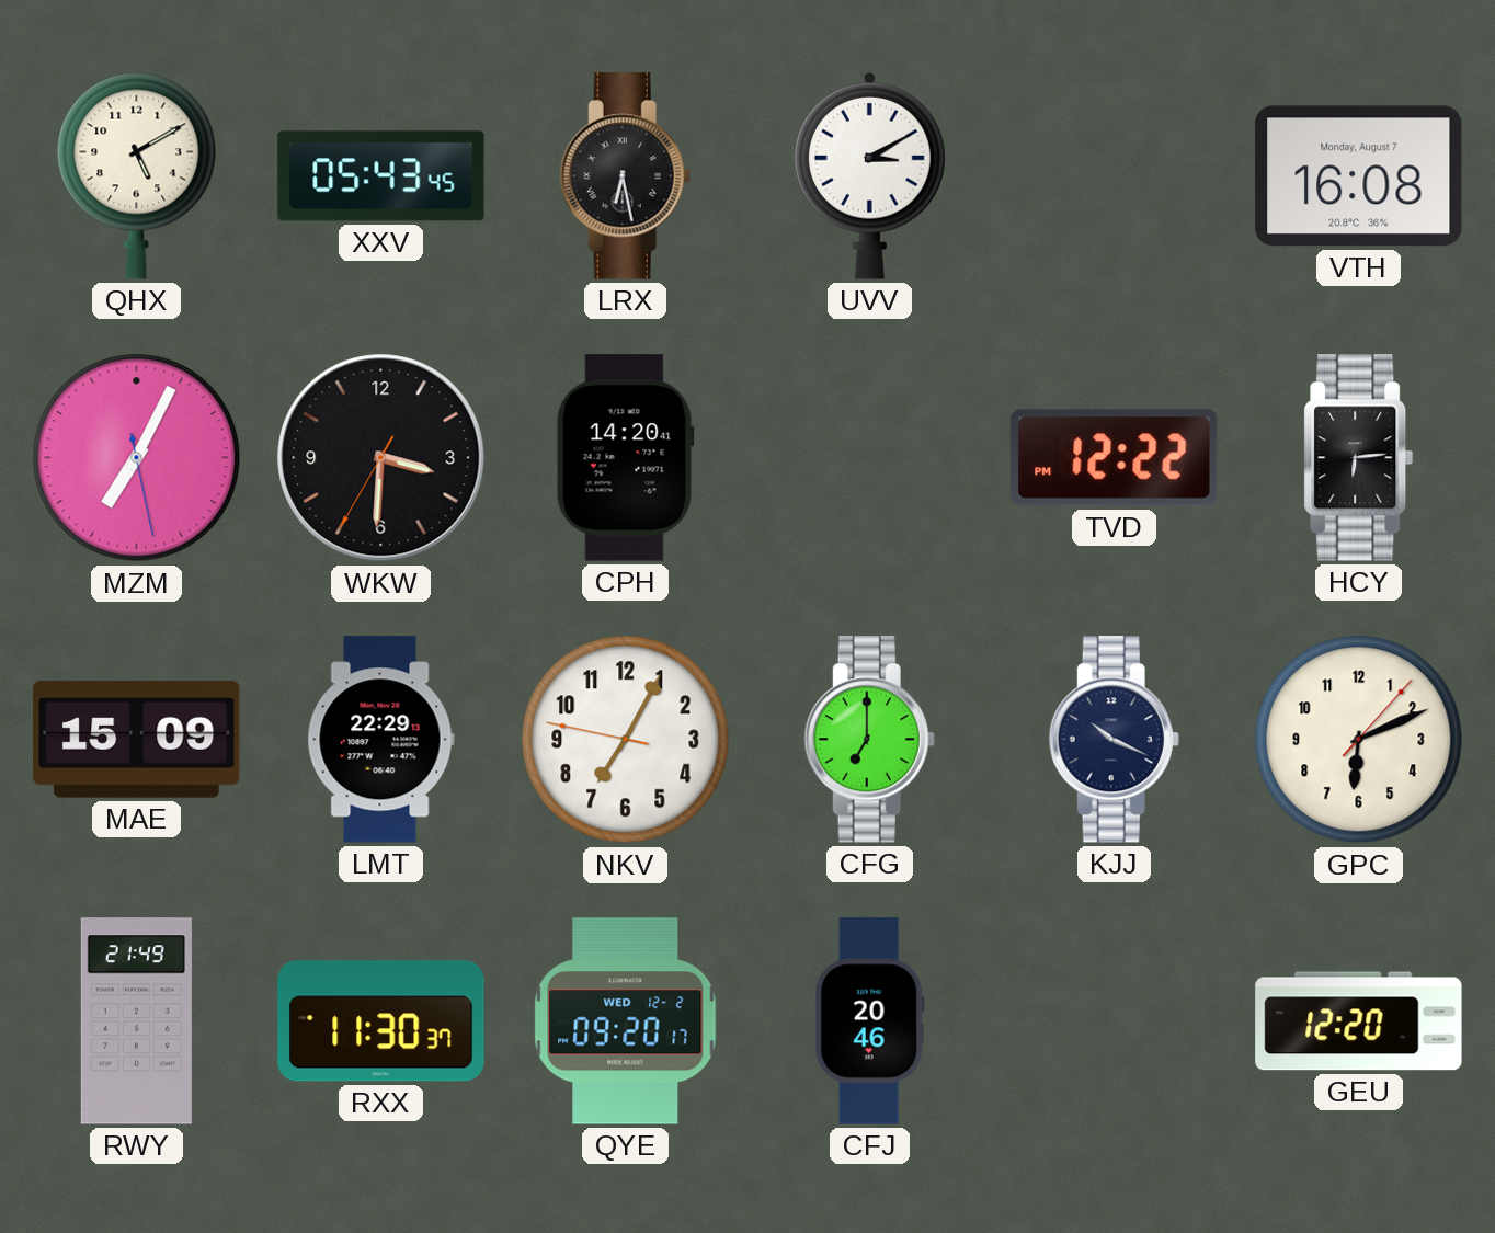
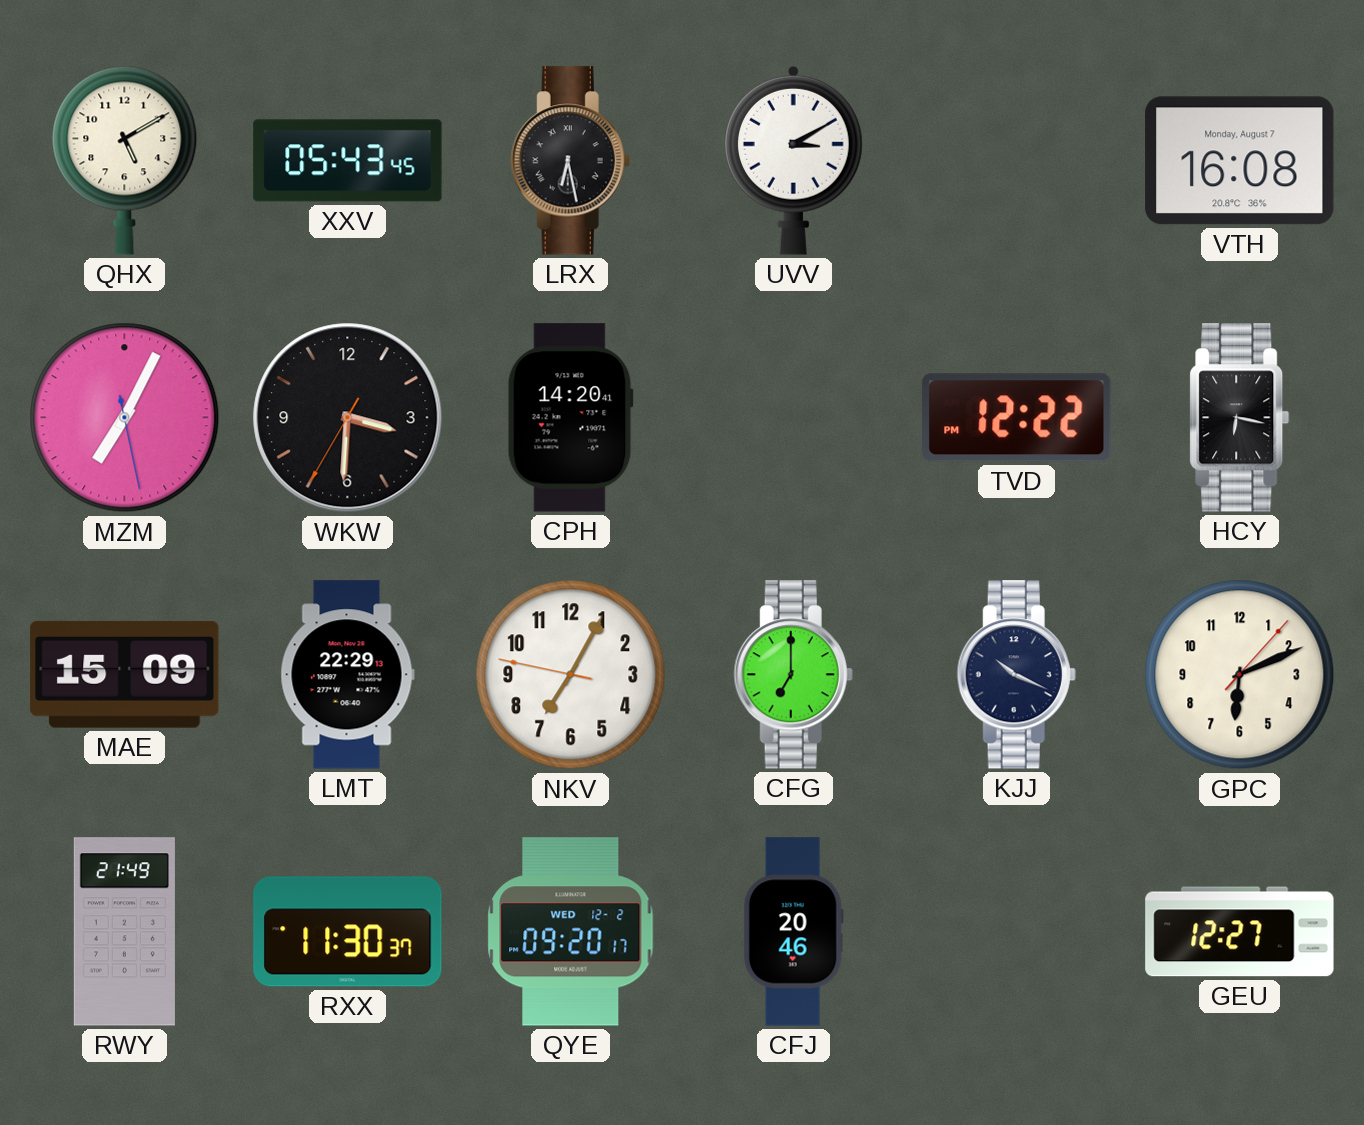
HCY: 6:14 -> 6:17 (1240, 418)
GEU: 12:20 -> 12:27 (1240, 932)
